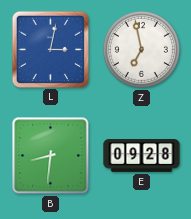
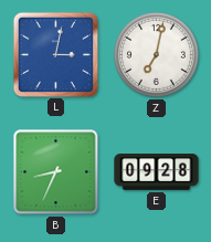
Z: 6:58 -> 7:02 (156, 54)
B: 8:31 -> 8:34 (56, 172)
